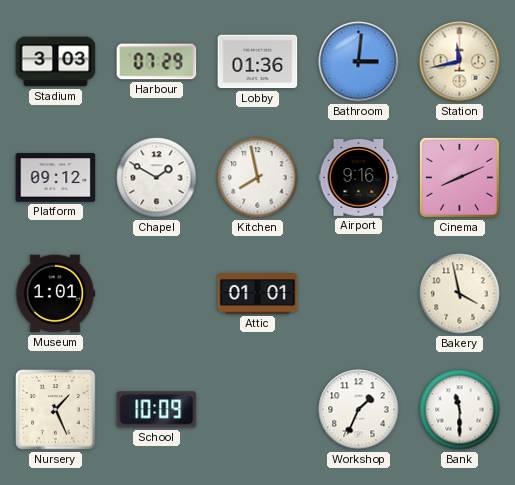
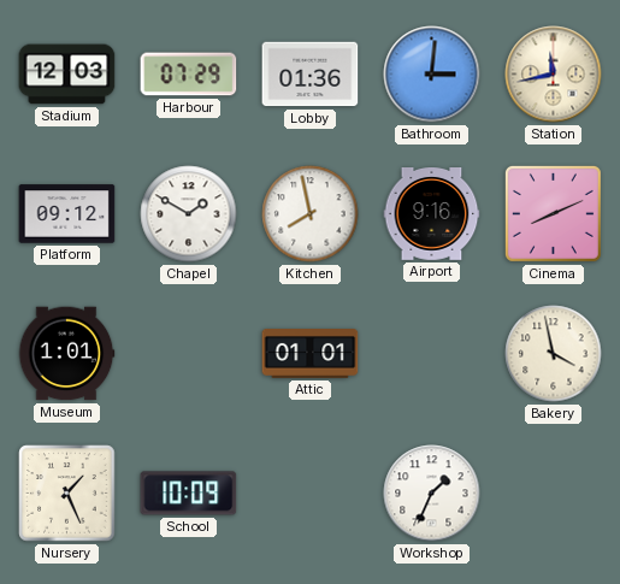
Stadium: 3:03 -> 12:03 (67, 75)
Bank: 11:30 -> none (460, 410)
